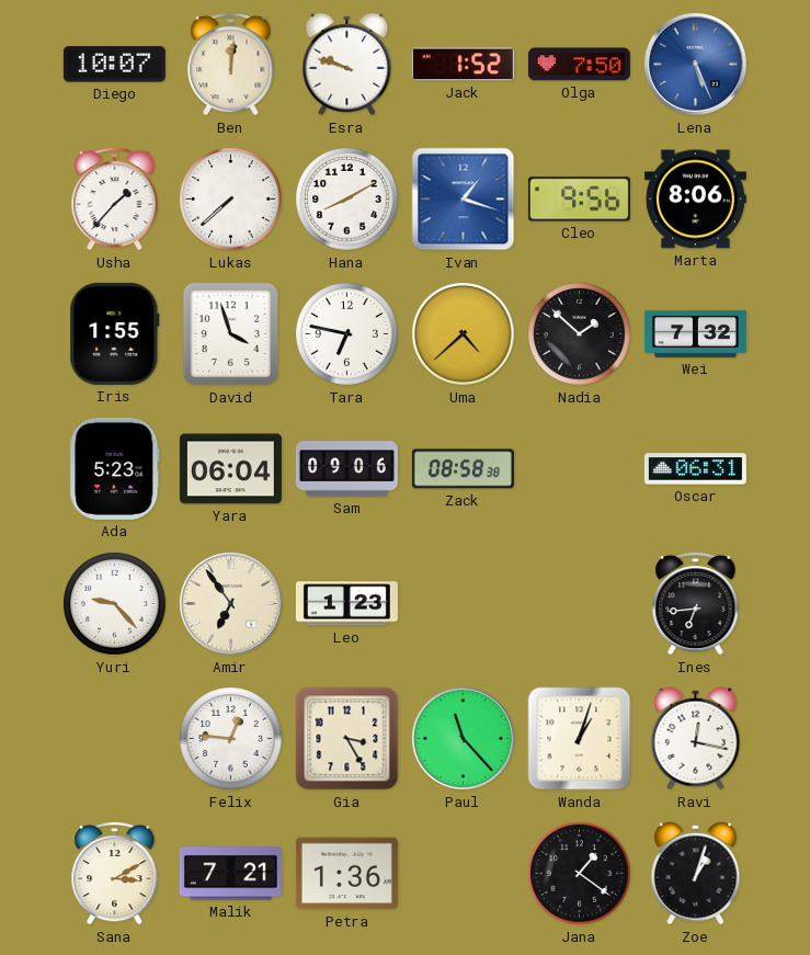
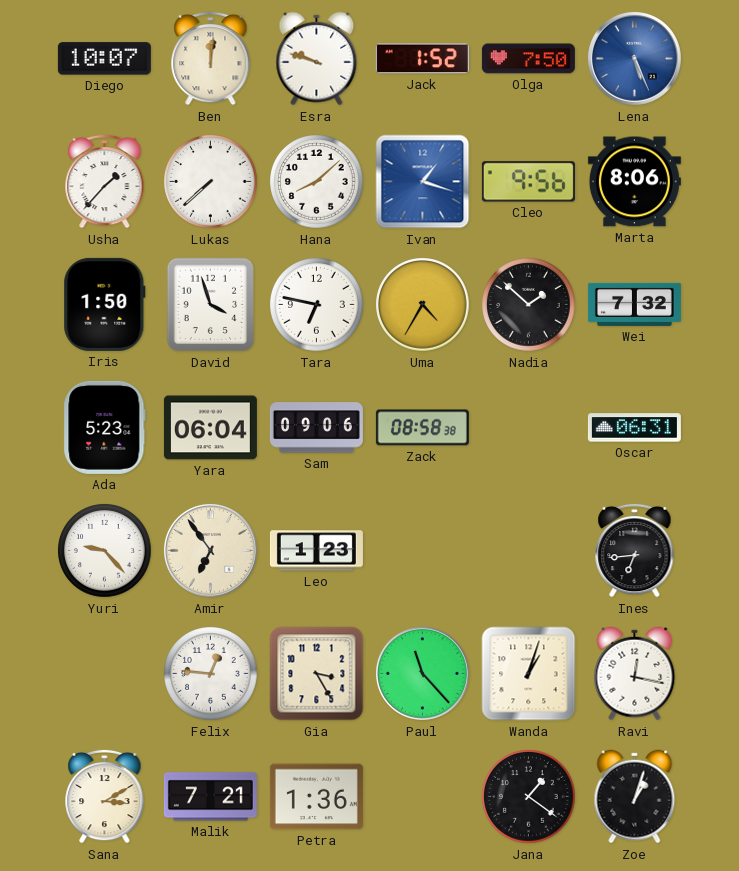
Hana: 8:10 -> 8:08 (317, 182)
Iris: 1:55 -> 1:50 (105, 304)
Uma: 4:38 -> 4:35 (423, 305)
